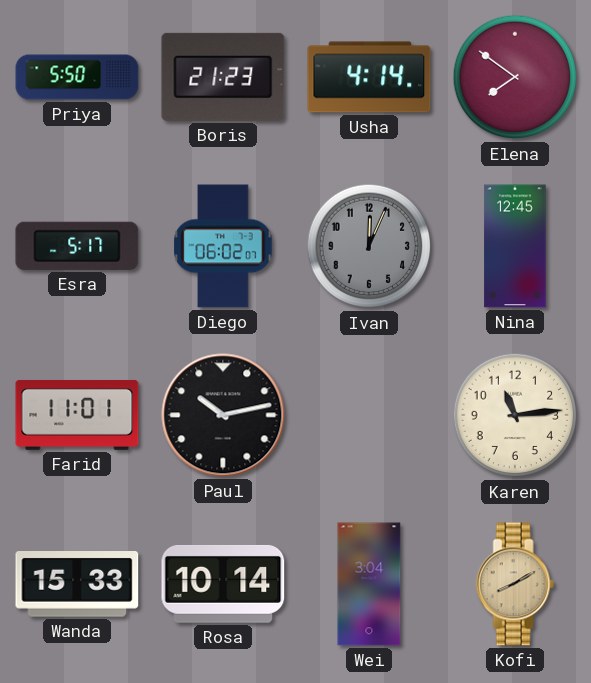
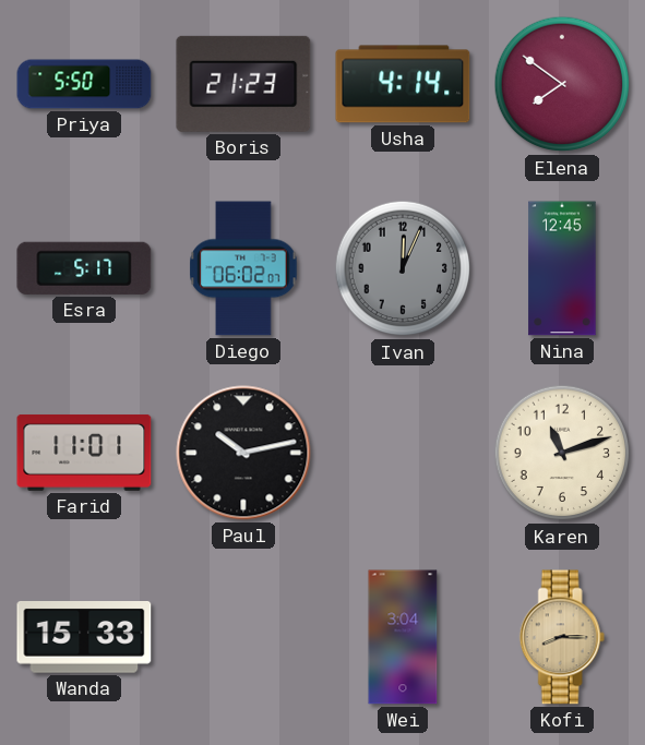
Karen: 11:14 -> 11:12 (562, 453)
Rosa: 10:14 -> none (223, 584)
Kofi: 8:10 -> 8:15 (562, 637)
